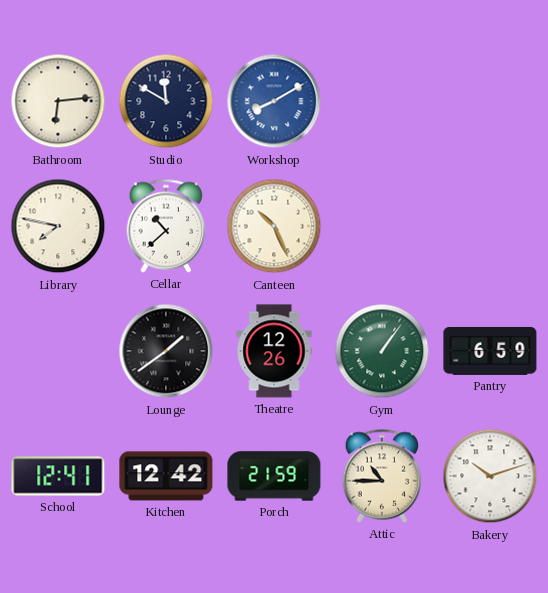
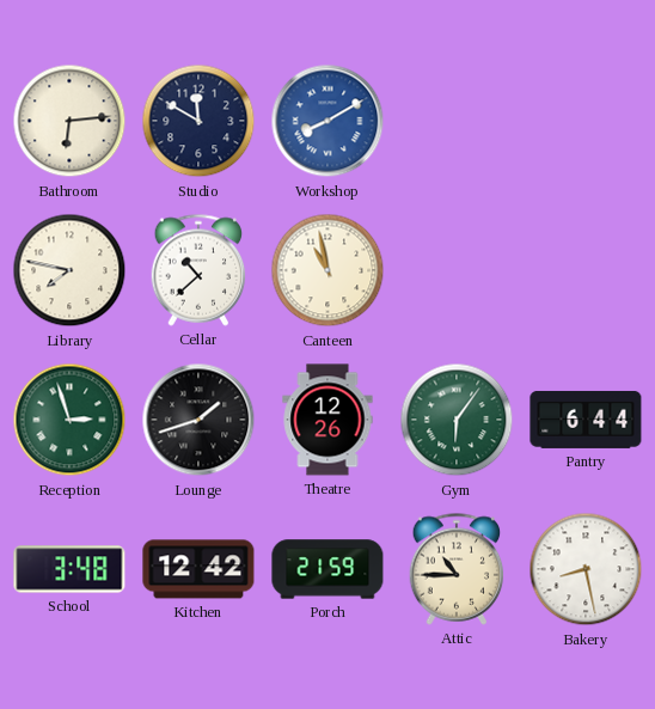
Canteen: 10:26 -> 10:58 (327, 270)
Reception: none -> 2:57 (69, 420)
Lounge: 1:39 -> 1:42 (198, 420)
Gym: 1:06 -> 6:06 (457, 420)
Pantry: 6:59 -> 6:44 (586, 420)
School: 12:41 -> 3:48 (69, 569)
Bakery: 10:12 -> 8:28 (586, 569)
